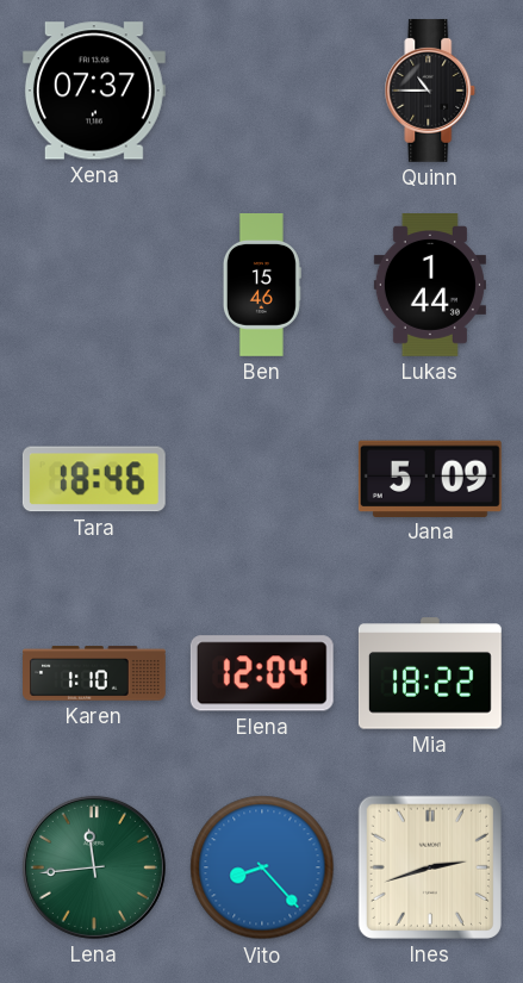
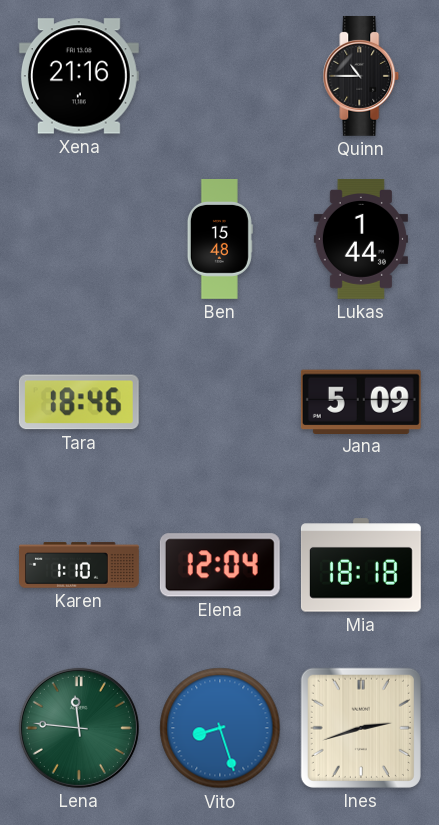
Xena: 07:37 -> 21:16 (79, 76)
Ben: 15:46 -> 15:48 (220, 240)
Mia: 18:22 -> 18:18 (361, 565)
Lena: 11:44 -> 11:46 (79, 728)
Vito: 8:23 -> 8:27 (220, 728)
